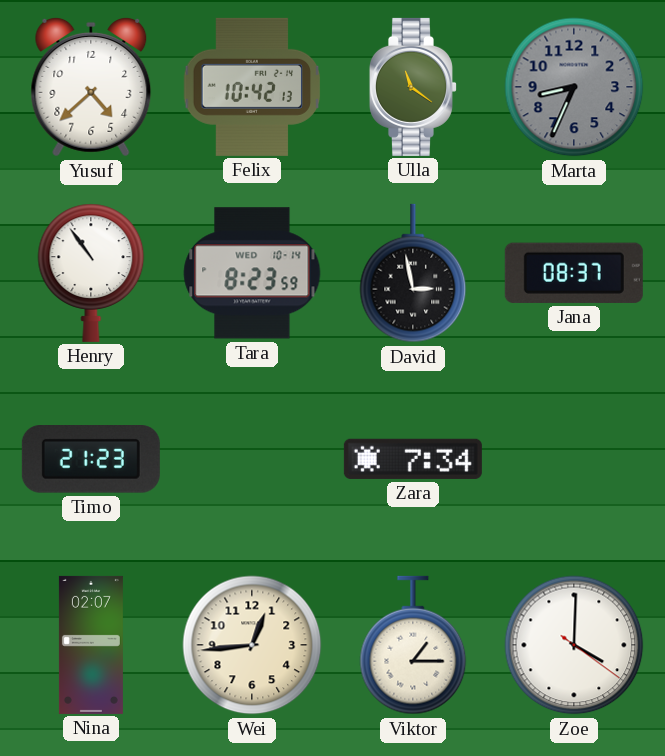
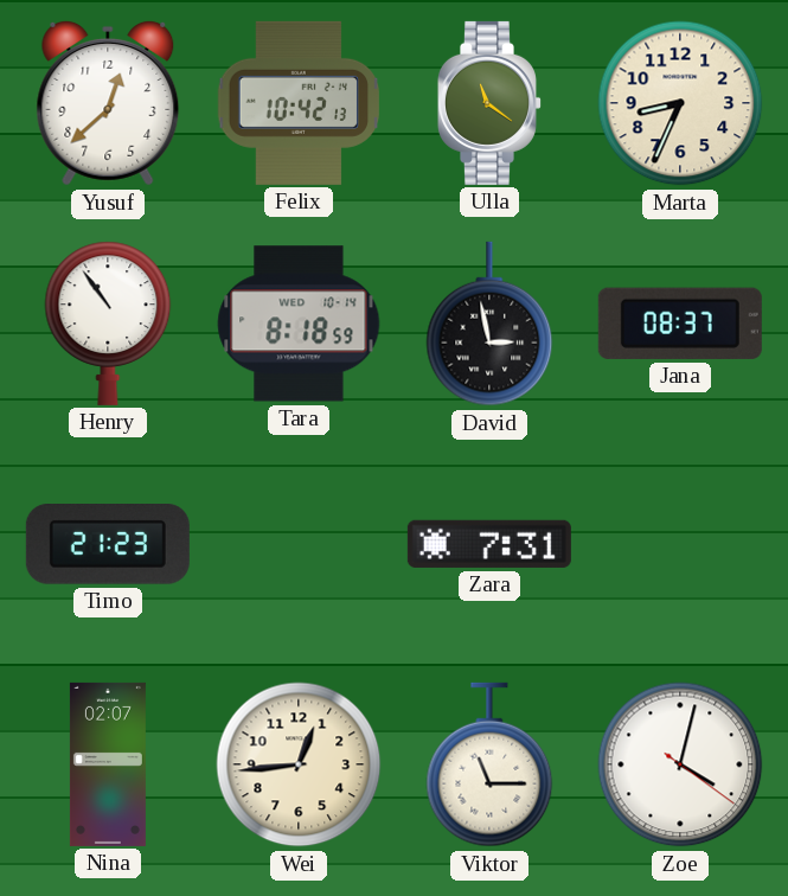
Yusuf: 4:38 -> 12:38 (108, 103)
Marta dial: grey -> cream (680, 103)
Tara: 8:23 -> 8:18 (299, 324)
Zara: 7:34 -> 7:31 (489, 544)
Viktor: 1:15 -> 11:15 (489, 764)
Zoe: 4:00 -> 4:02 (680, 764)
